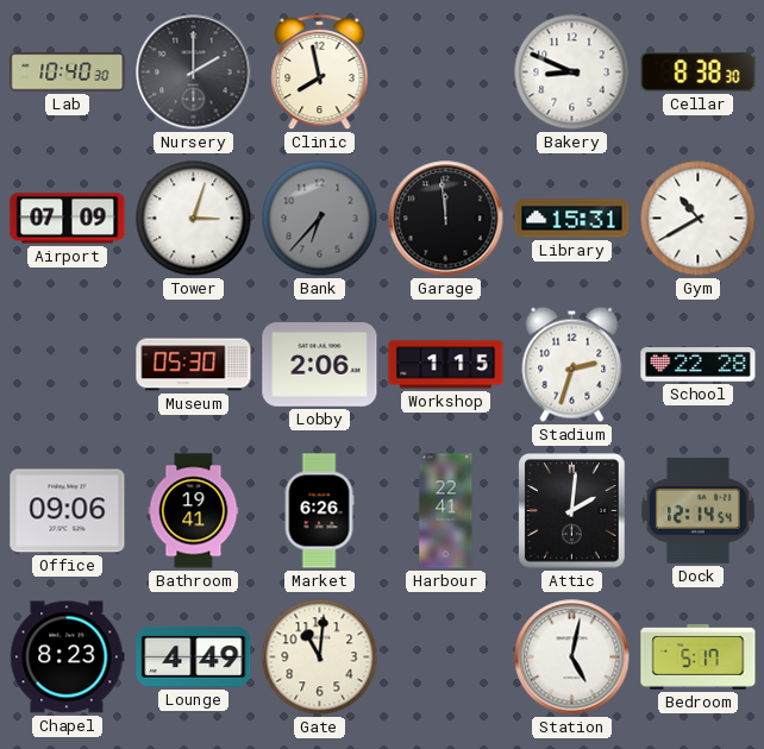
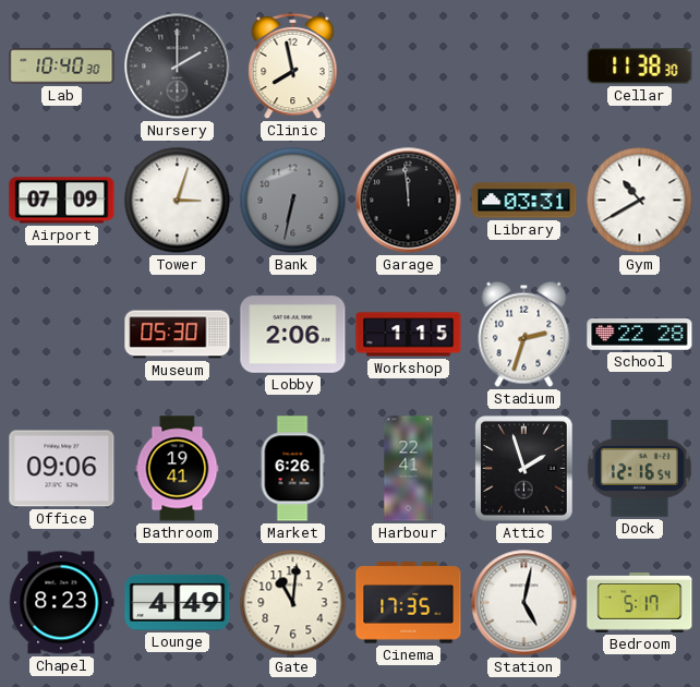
Bakery: 8:49 -> none (572, 73)
Cellar: 8:38 -> 11:38 (640, 67)
Bank: 6:37 -> 6:32 (293, 201)
Library: 15:31 -> 03:31 (524, 201)
Attic: 2:01 -> 1:57 (524, 469)
Dock: 12:14 -> 12:16 (639, 468)
Cinema: none -> 17:35 (409, 603)
